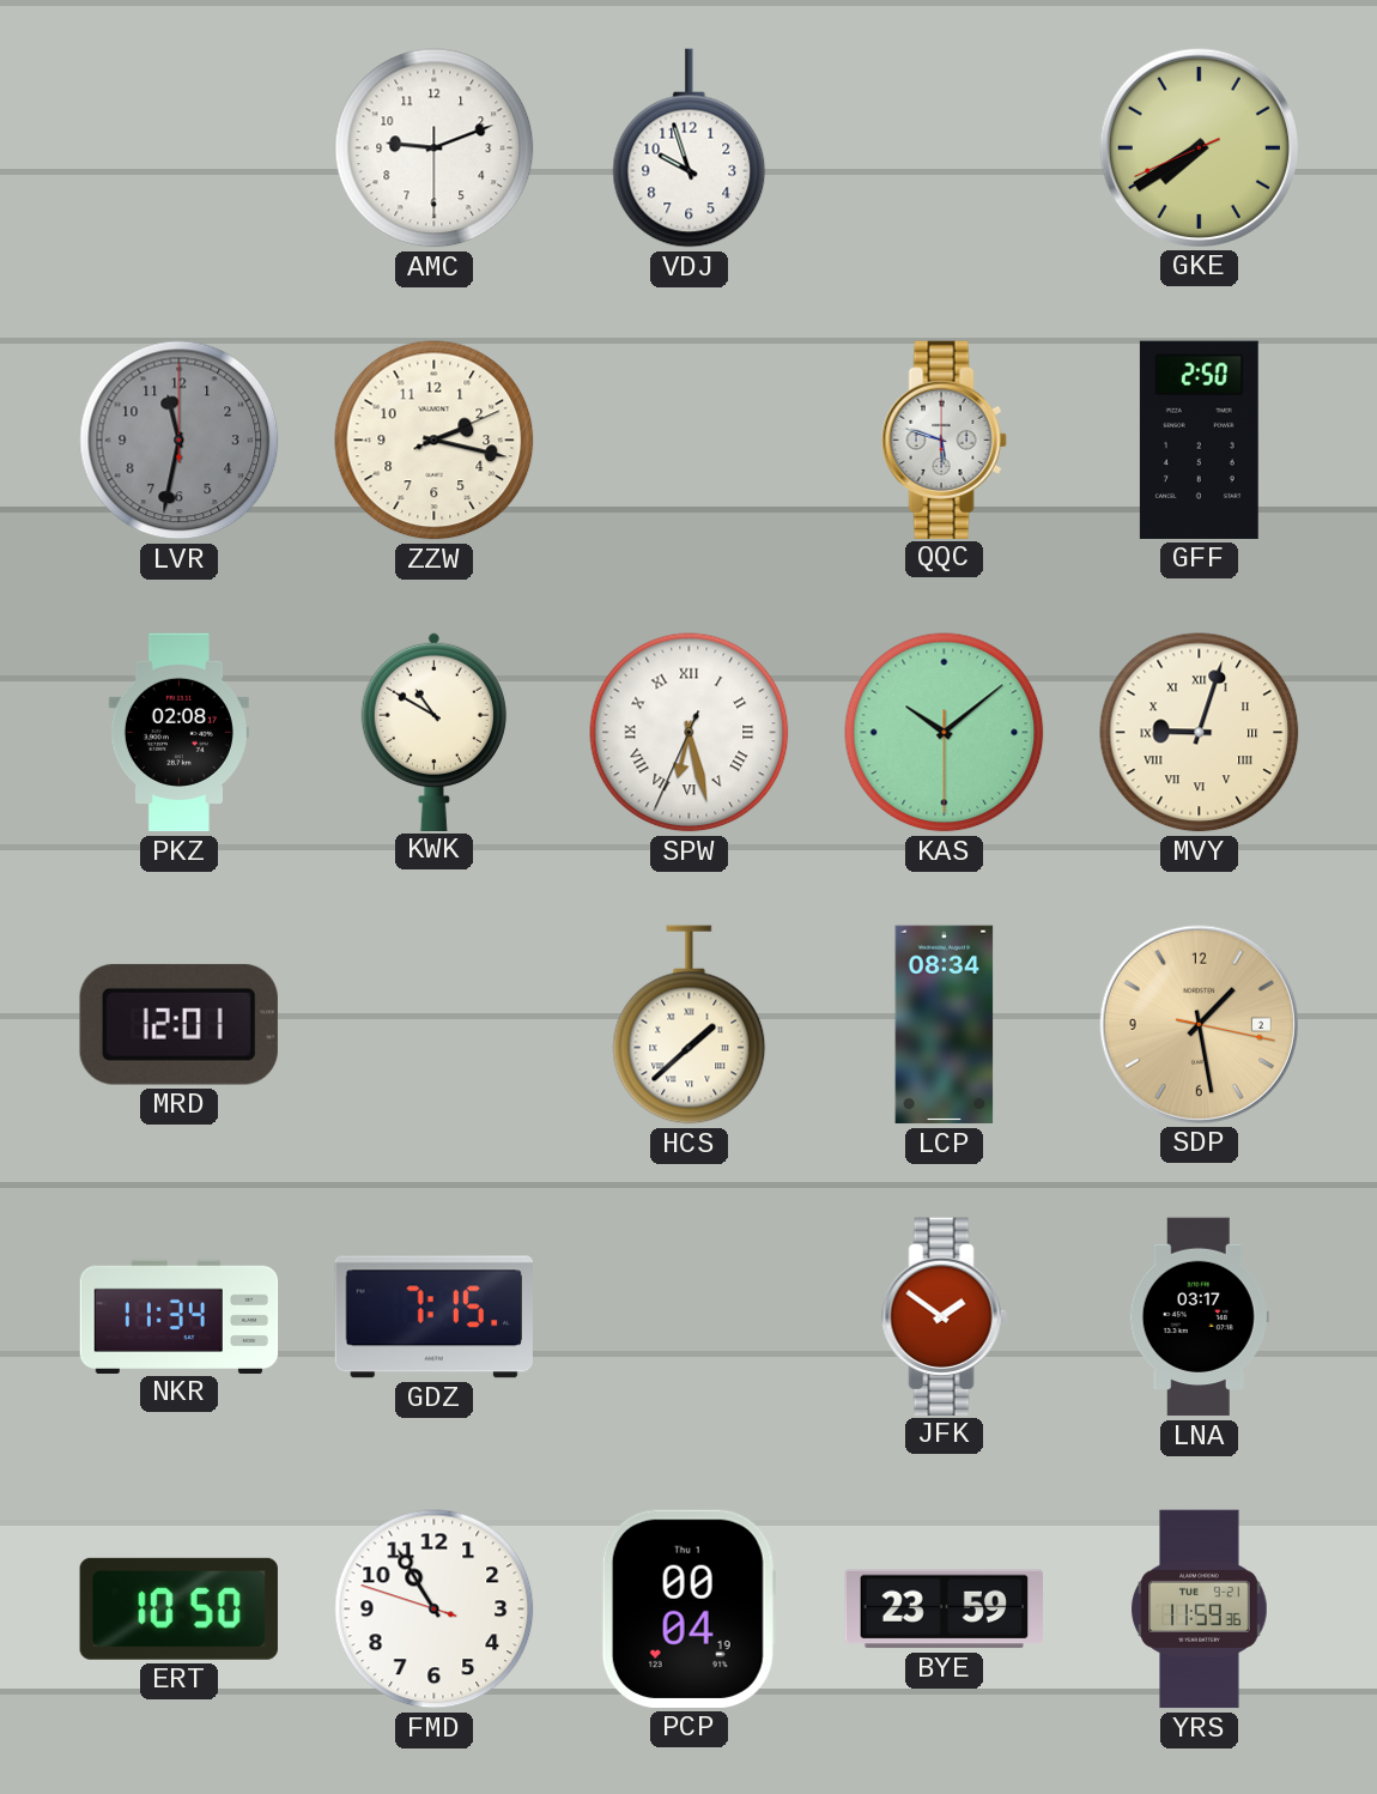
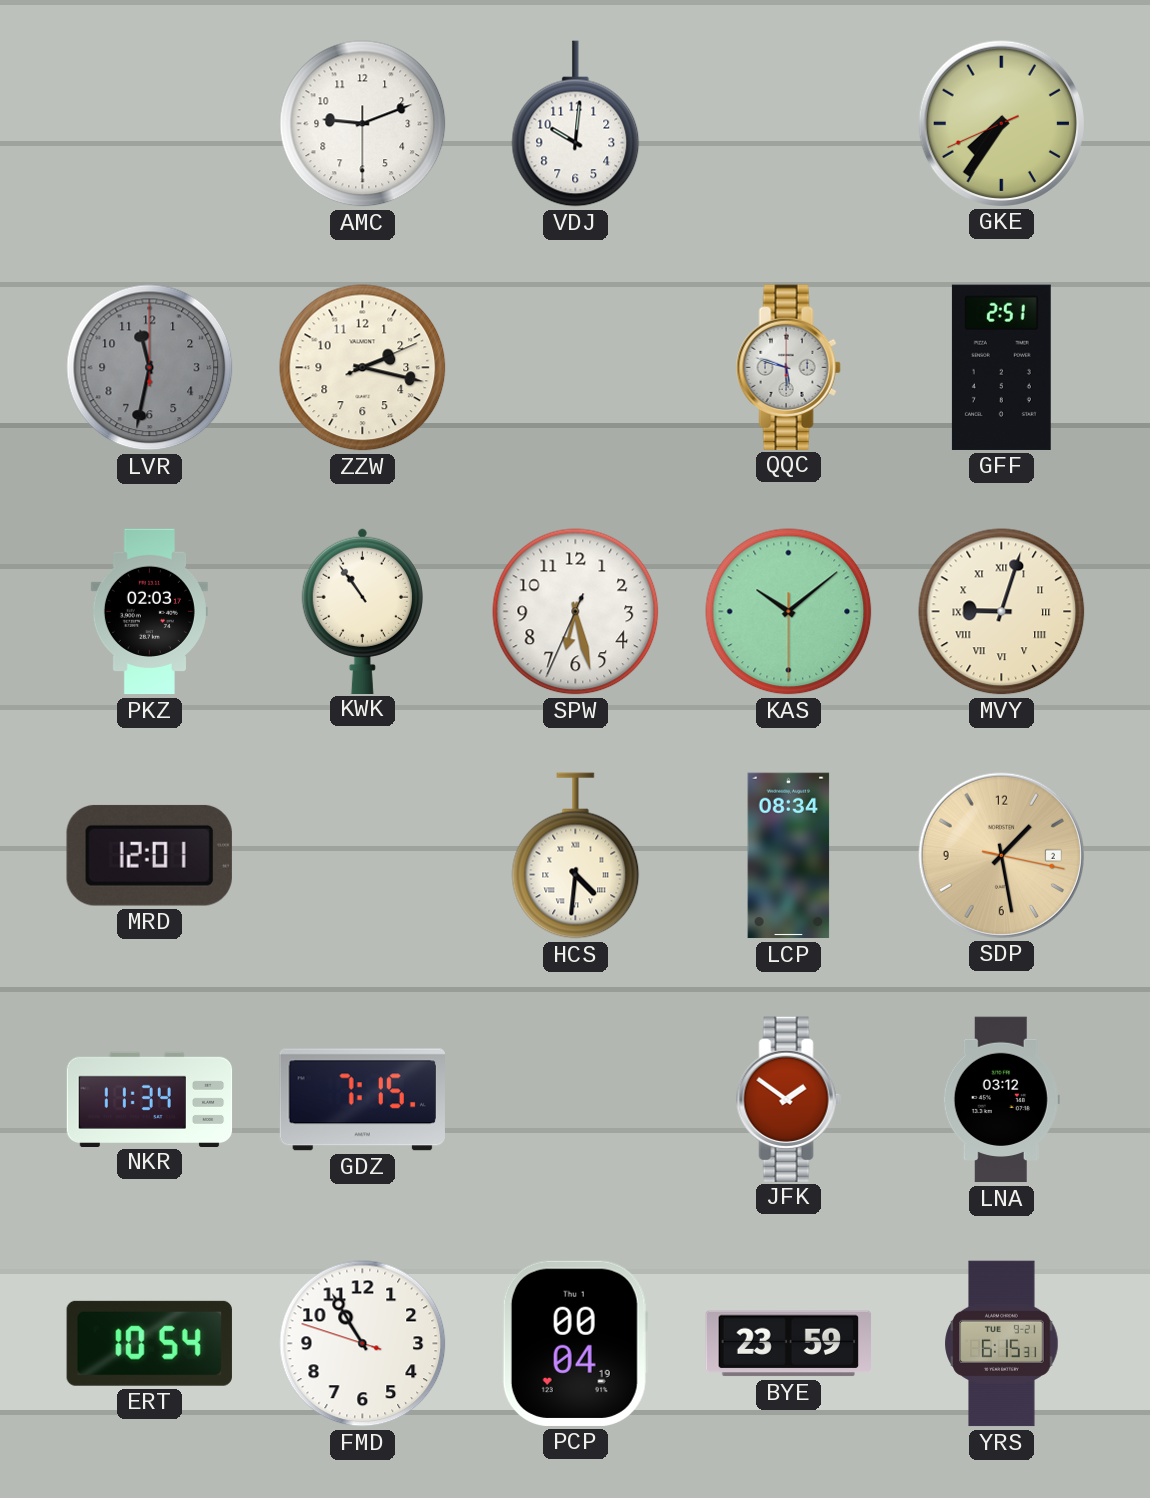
VDJ: 9:57 -> 10:01 (576, 124)
GKE: 7:39 -> 7:35 (1001, 123)
GFF: 2:50 -> 2:51 (1001, 367)
PKZ: 02:08 -> 02:03 (149, 612)
KWK: 10:50 -> 10:54 (362, 610)
SPW numerals: Roman -> Arabic (576, 612)
HCS: 1:38 -> 4:31 (576, 856)
LNA: 03:17 -> 03:12 (1001, 1100)
ERT: 10:50 -> 10:54 (149, 1343)
YRS: 11:59 -> 6:15 (1002, 1344)
